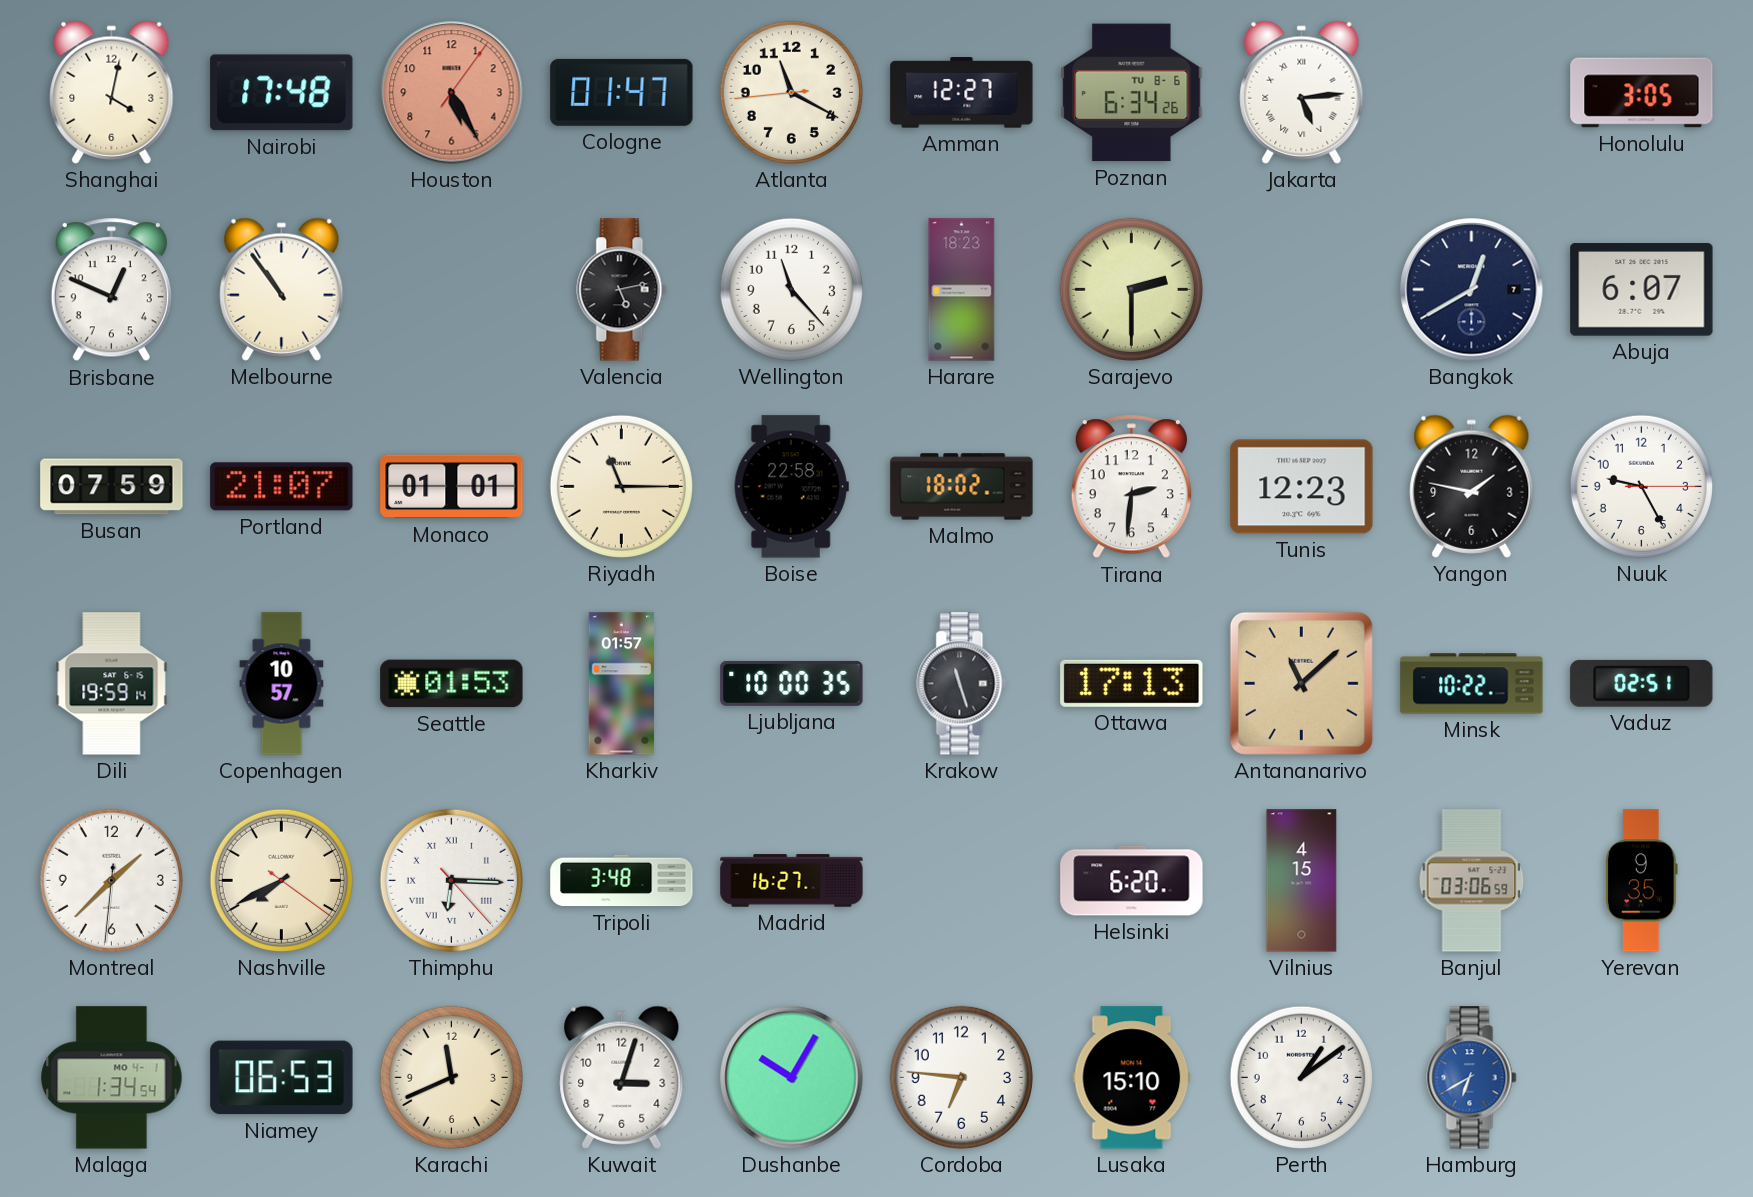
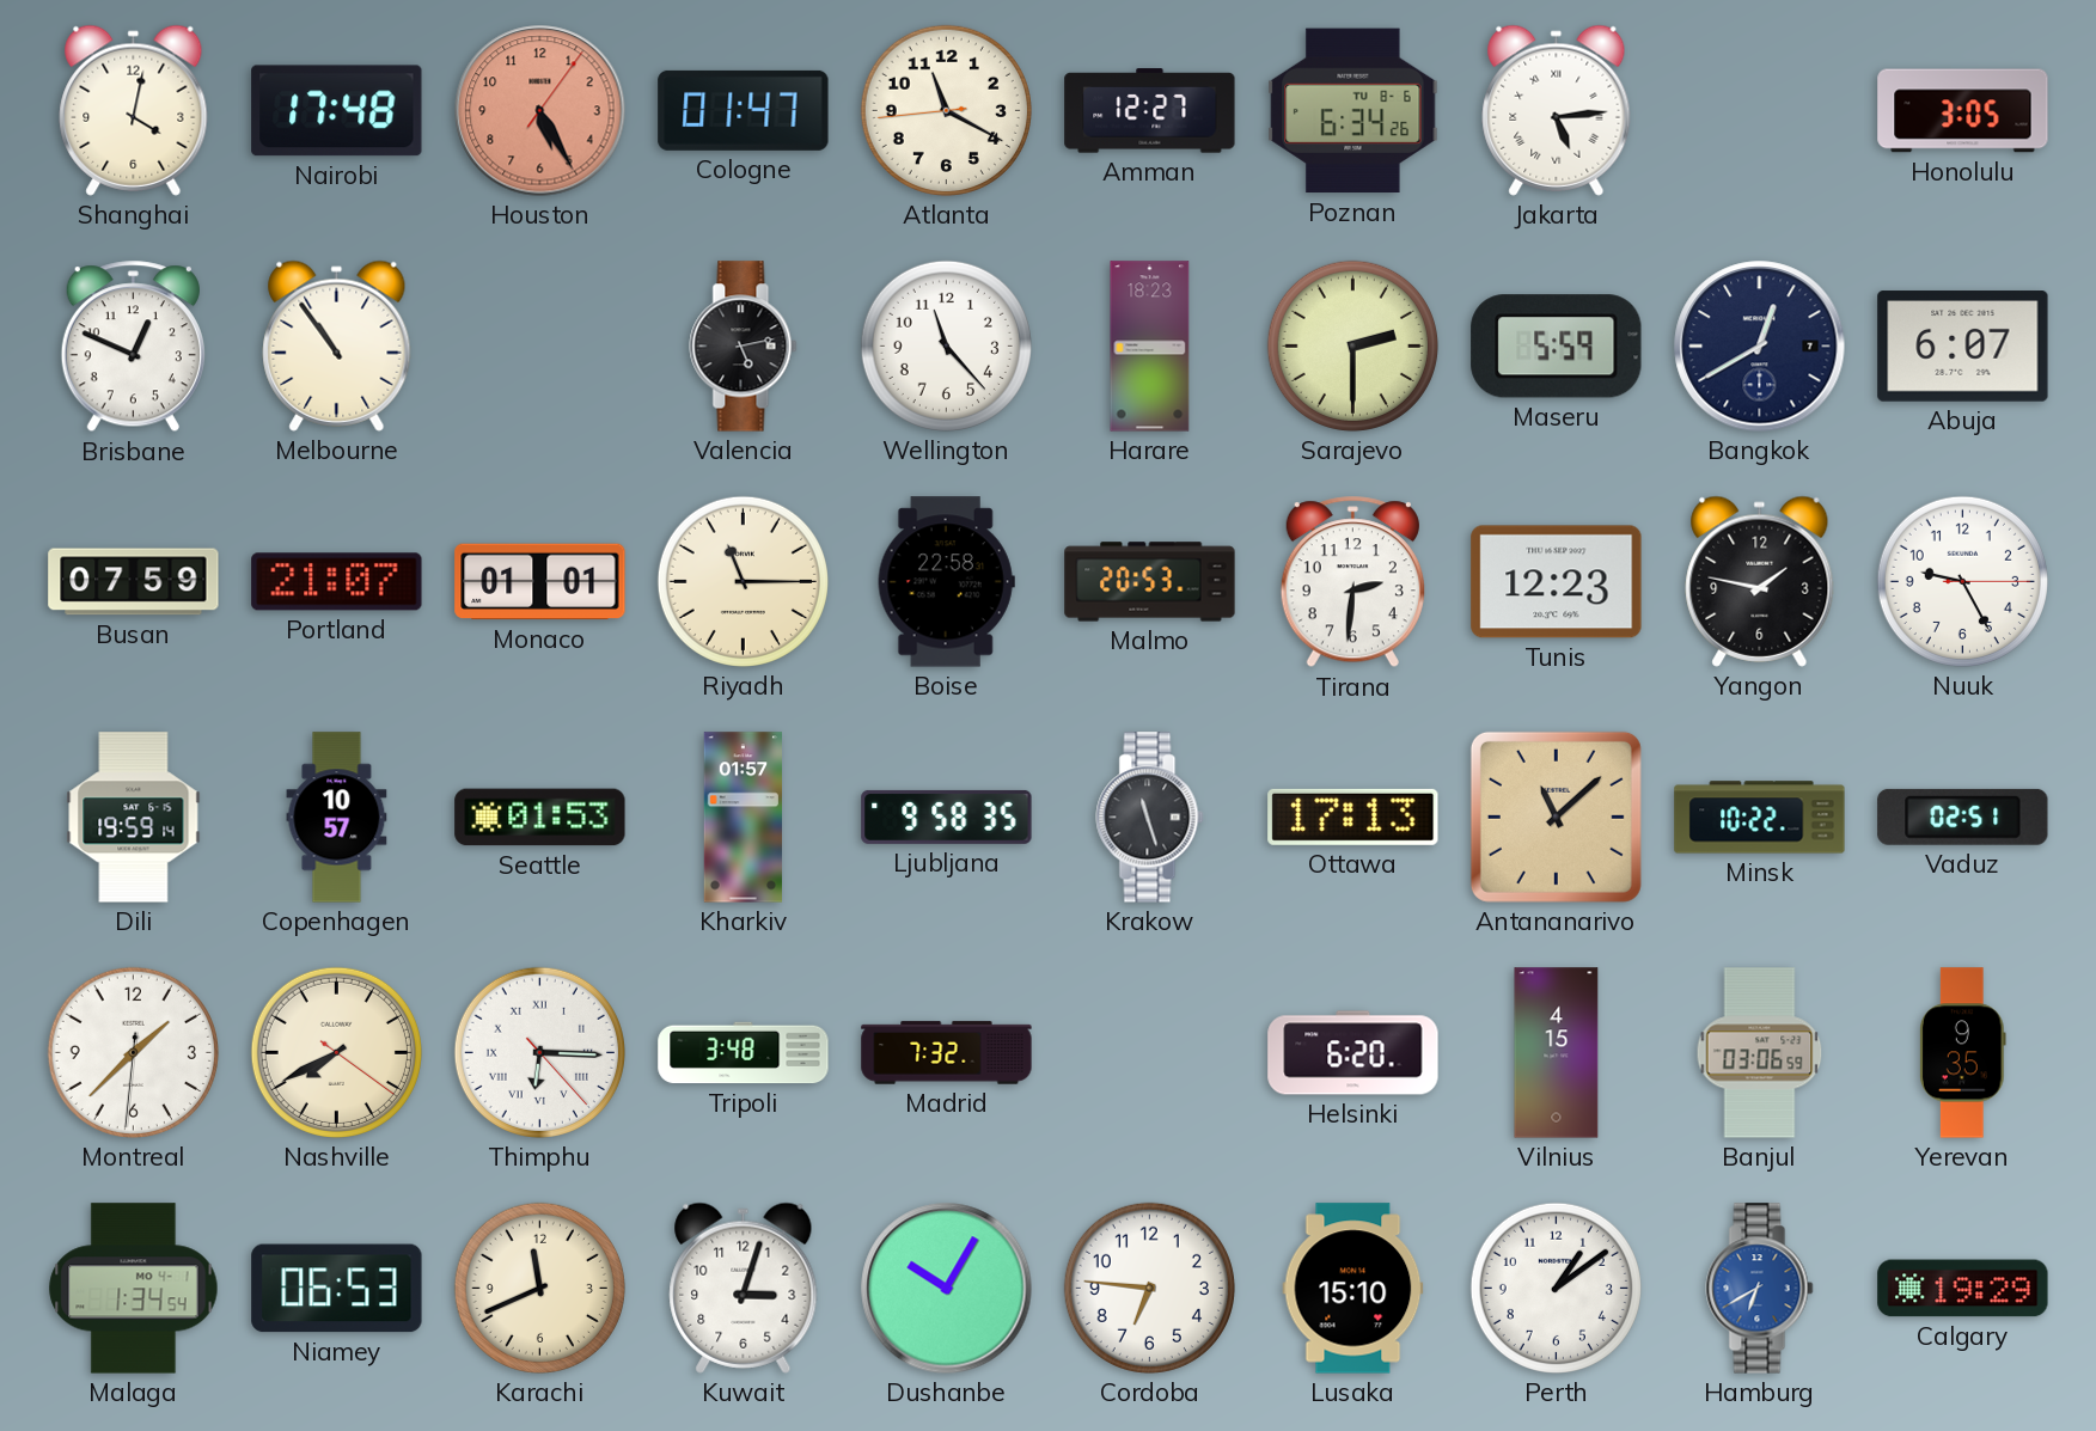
Maseru: none -> 5:59 (1557, 347)
Malmo: 18:02 -> 20:53 (1150, 582)
Ljubljana: 10:00 -> 9:58 (947, 817)
Madrid: 16:27 -> 7:32 (947, 1053)
Calgary: none -> 19:29 (1963, 1289)
